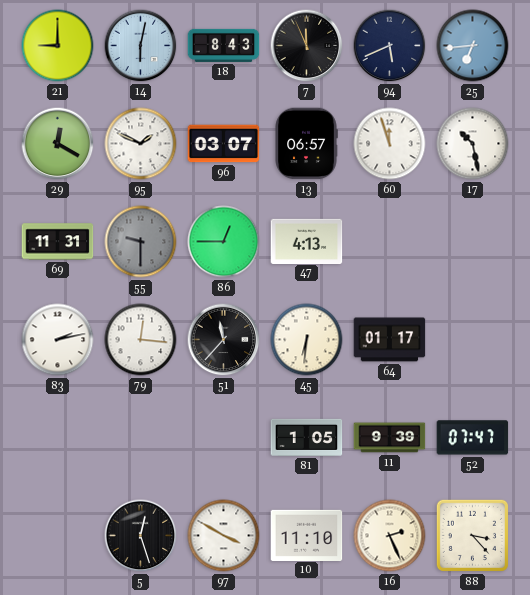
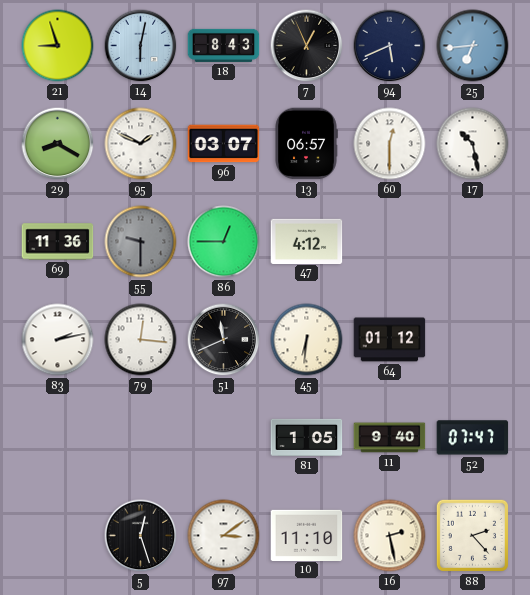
21: 9:00 -> 8:57 (58, 46)
7: 11:56 -> 12:56 (307, 46)
29: 12:20 -> 8:20 (58, 144)
60: 11:57 -> 12:30 (390, 144)
69: 11:31 -> 11:36 (58, 242)
47: 4:13 -> 4:12 (307, 241)
51: 11:37 -> 11:41 (224, 340)
64: 01:17 -> 01:12 (390, 340)
11: 9:39 -> 9:40 (390, 438)
97: 3:50 -> 3:09 (224, 536)
16: 2:26 -> 2:28 (390, 536)
88: 3:23 -> 2:23 (472, 535)
